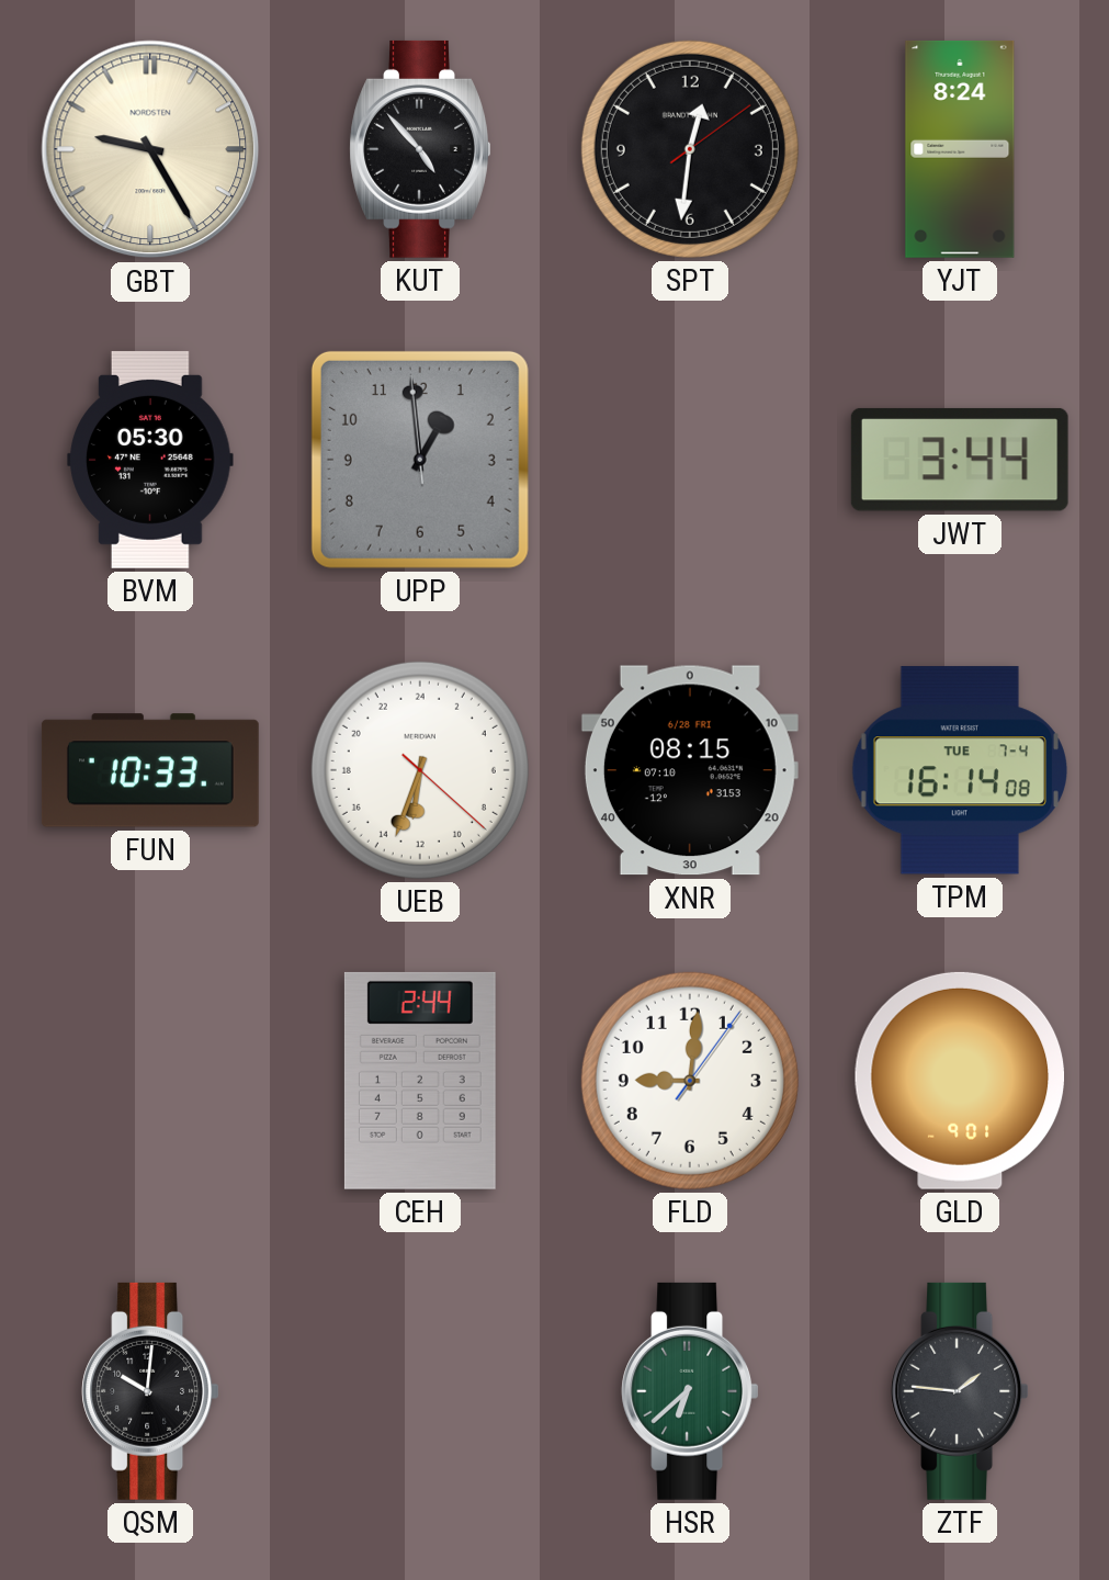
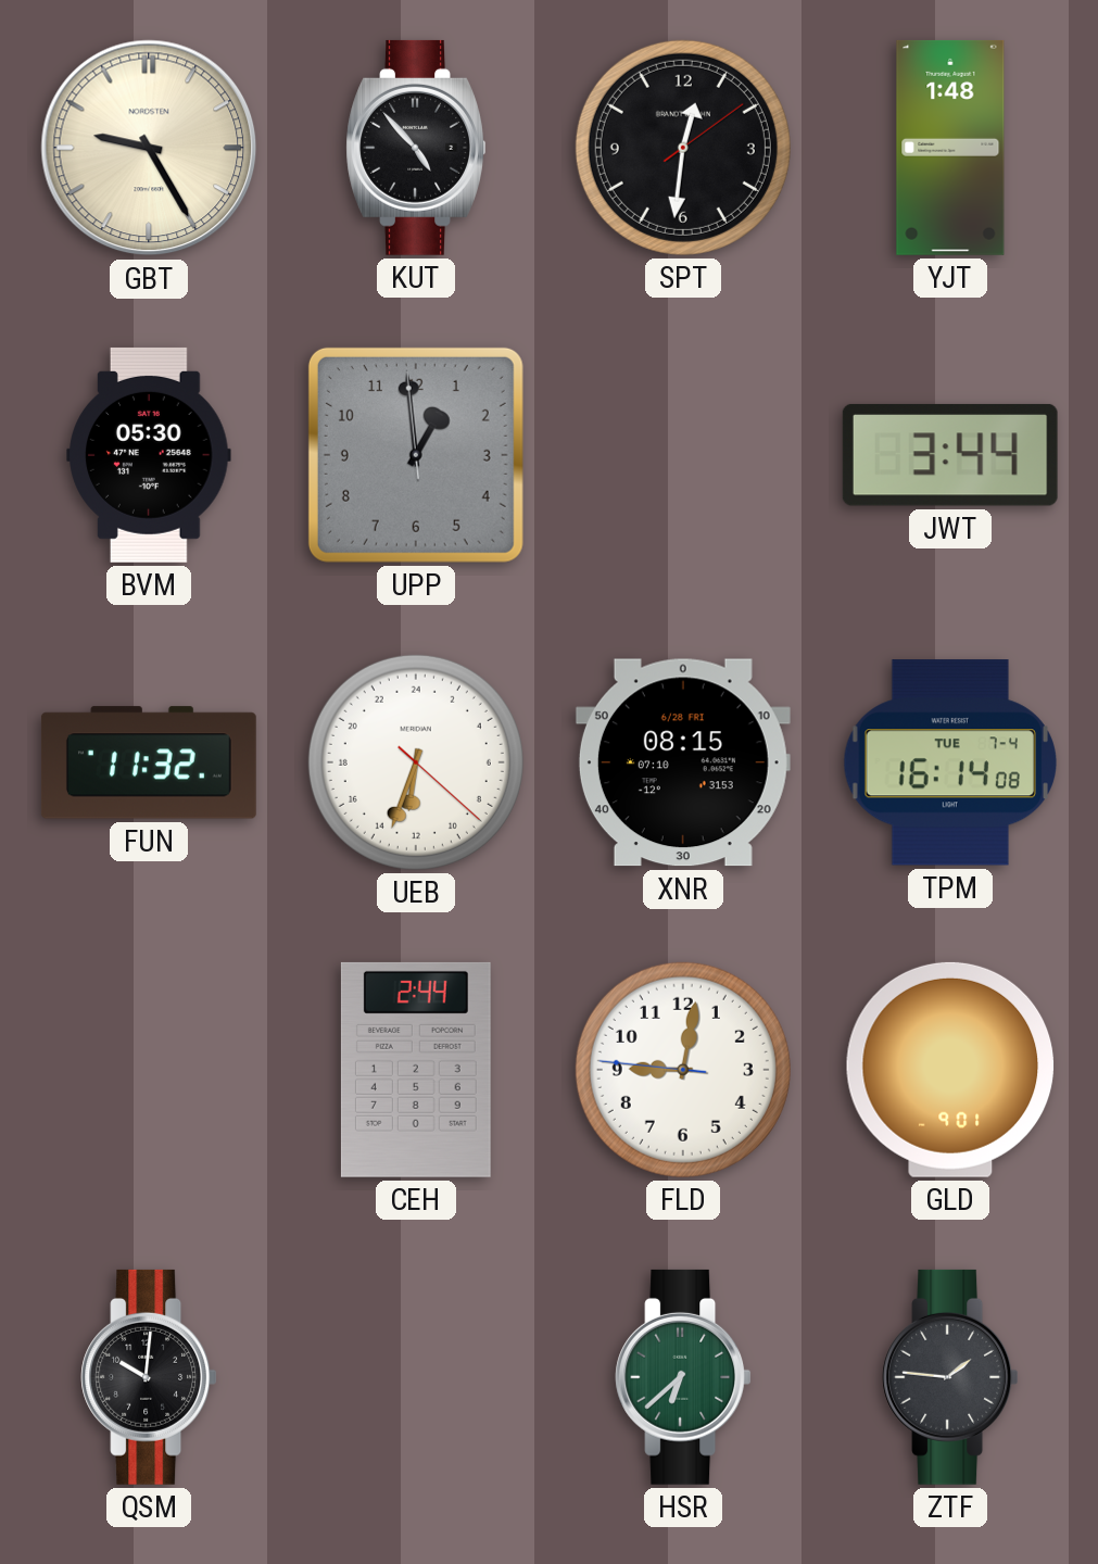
YJT: 8:24 -> 1:48 (950, 148)
FUN: 10:33 -> 11:32 (149, 762)
FLD: 9:01:06 -> 9:01:46 (683, 1070)
